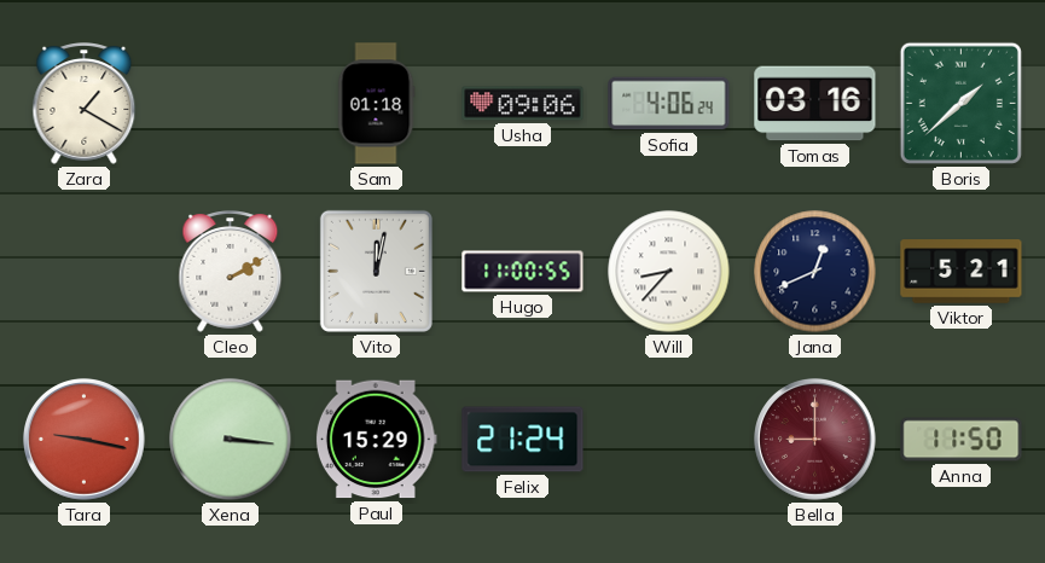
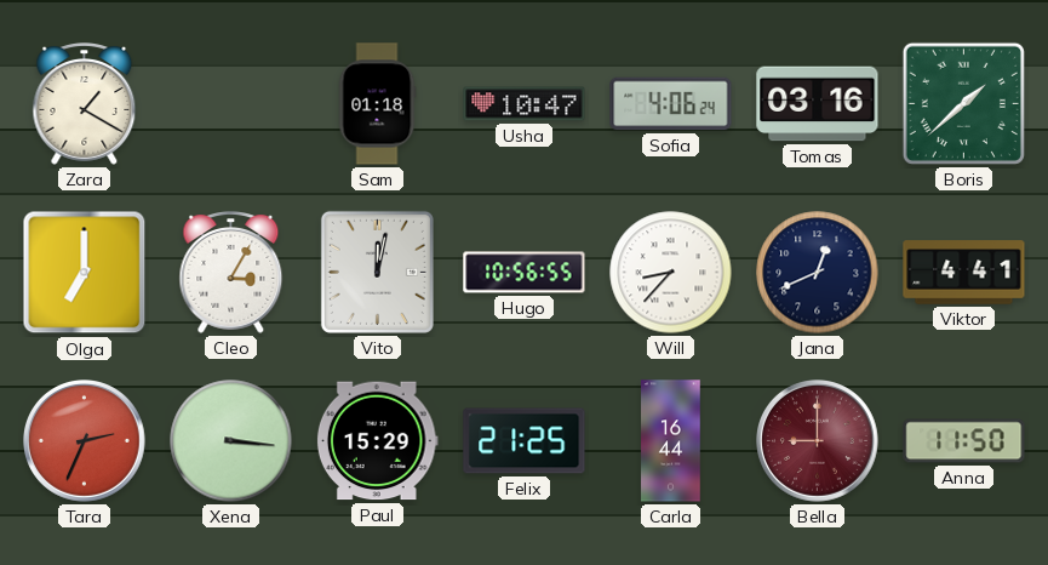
Usha: 09:06 -> 10:47 (525, 104)
Olga: none -> 7:00 (85, 273)
Cleo: 2:10 -> 3:05 (231, 273)
Hugo: 11:00 -> 10:56 (525, 273)
Viktor: 5:21 -> 4:41 (964, 273)
Tara: 9:17 -> 2:34 (85, 441)
Felix: 21:24 -> 21:25 (525, 441)
Carla: none -> 16:44 (671, 441)
